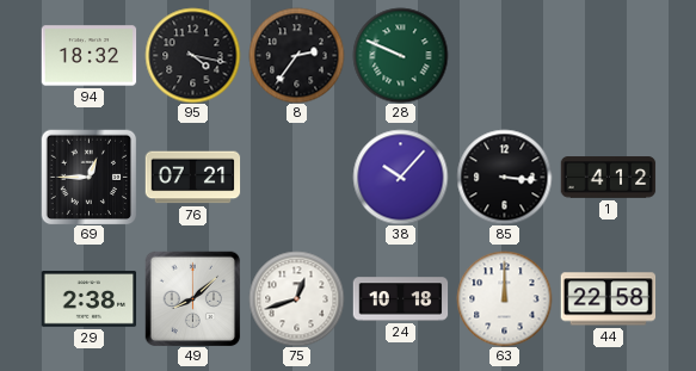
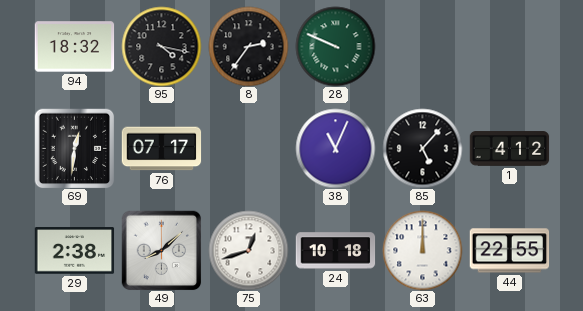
69: 12:45 -> 12:31 (74, 148)
76: 07:21 -> 07:17 (161, 149)
38: 10:07 -> 11:04 (335, 148)
85: 3:16 -> 5:07 (422, 148)
44: 22:58 -> 22:55 (509, 251)
